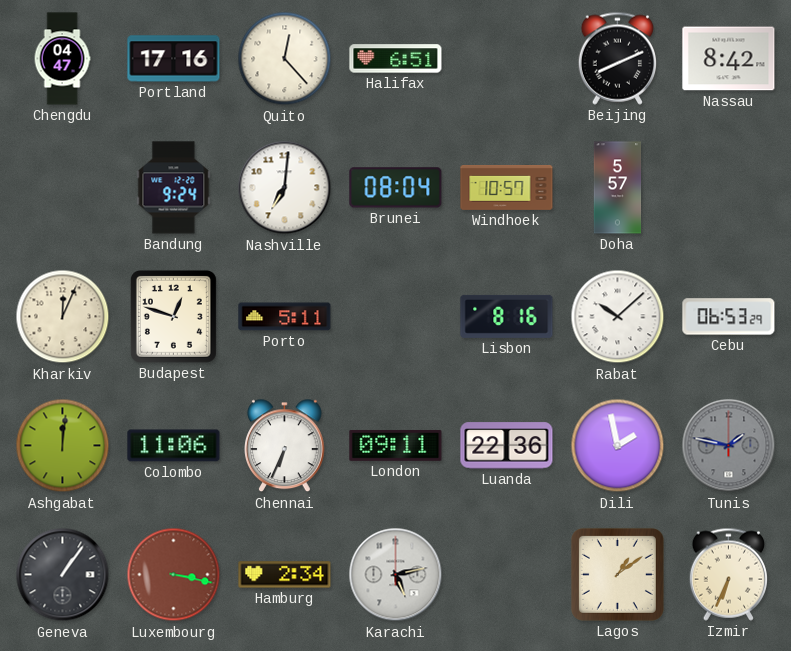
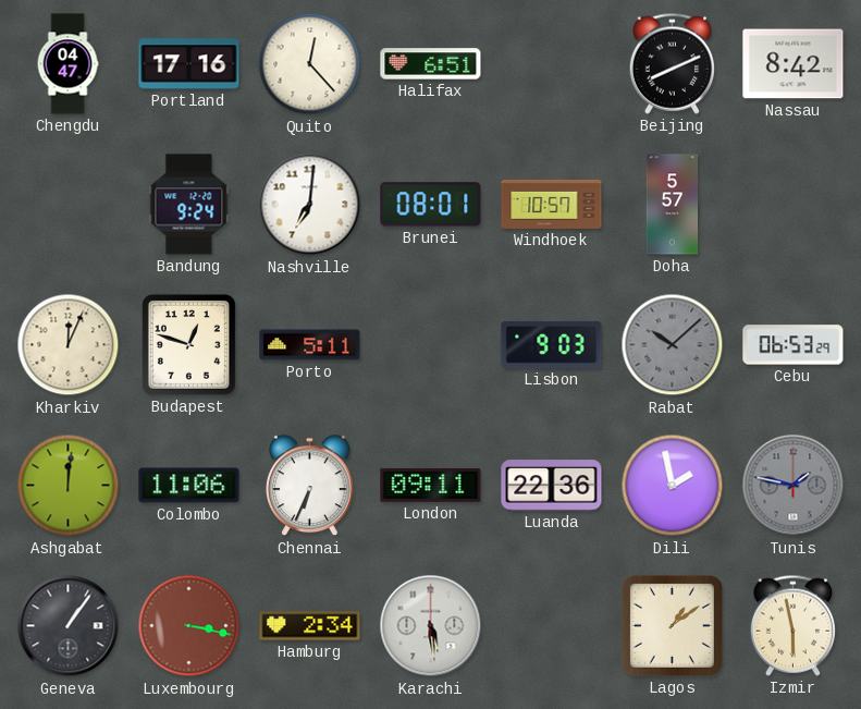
Brunei: 08:04 -> 08:01 (431, 205)
Lisbon: 8:16 -> 9:03 (552, 344)
Rabat dial: white -> grey (673, 345)
Karachi: 5:13 -> 5:29 (431, 626)
Izmir: 6:34 -> 5:58 (792, 625)
